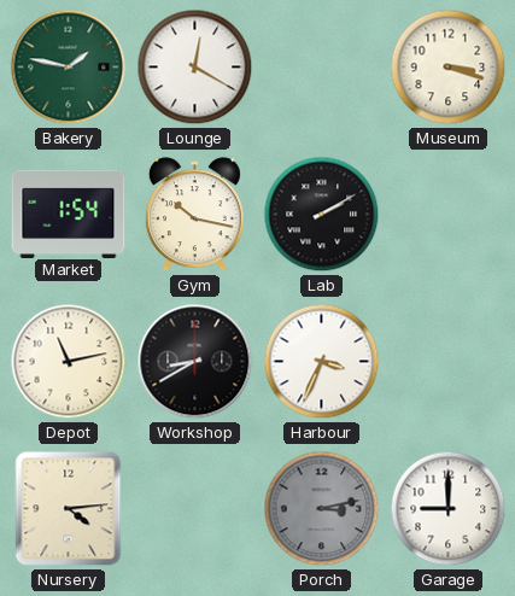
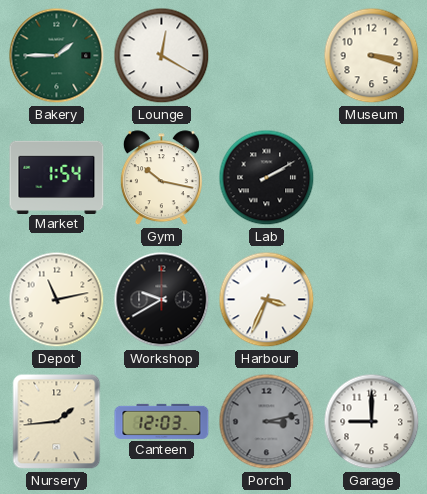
Bakery: 1:47 -> 1:45 (57, 56)
Workshop: 8:40 -> 9:40 (162, 300)
Nursery: 4:14 -> 1:44 (57, 422)
Canteen: none -> 12:03 (162, 421)
